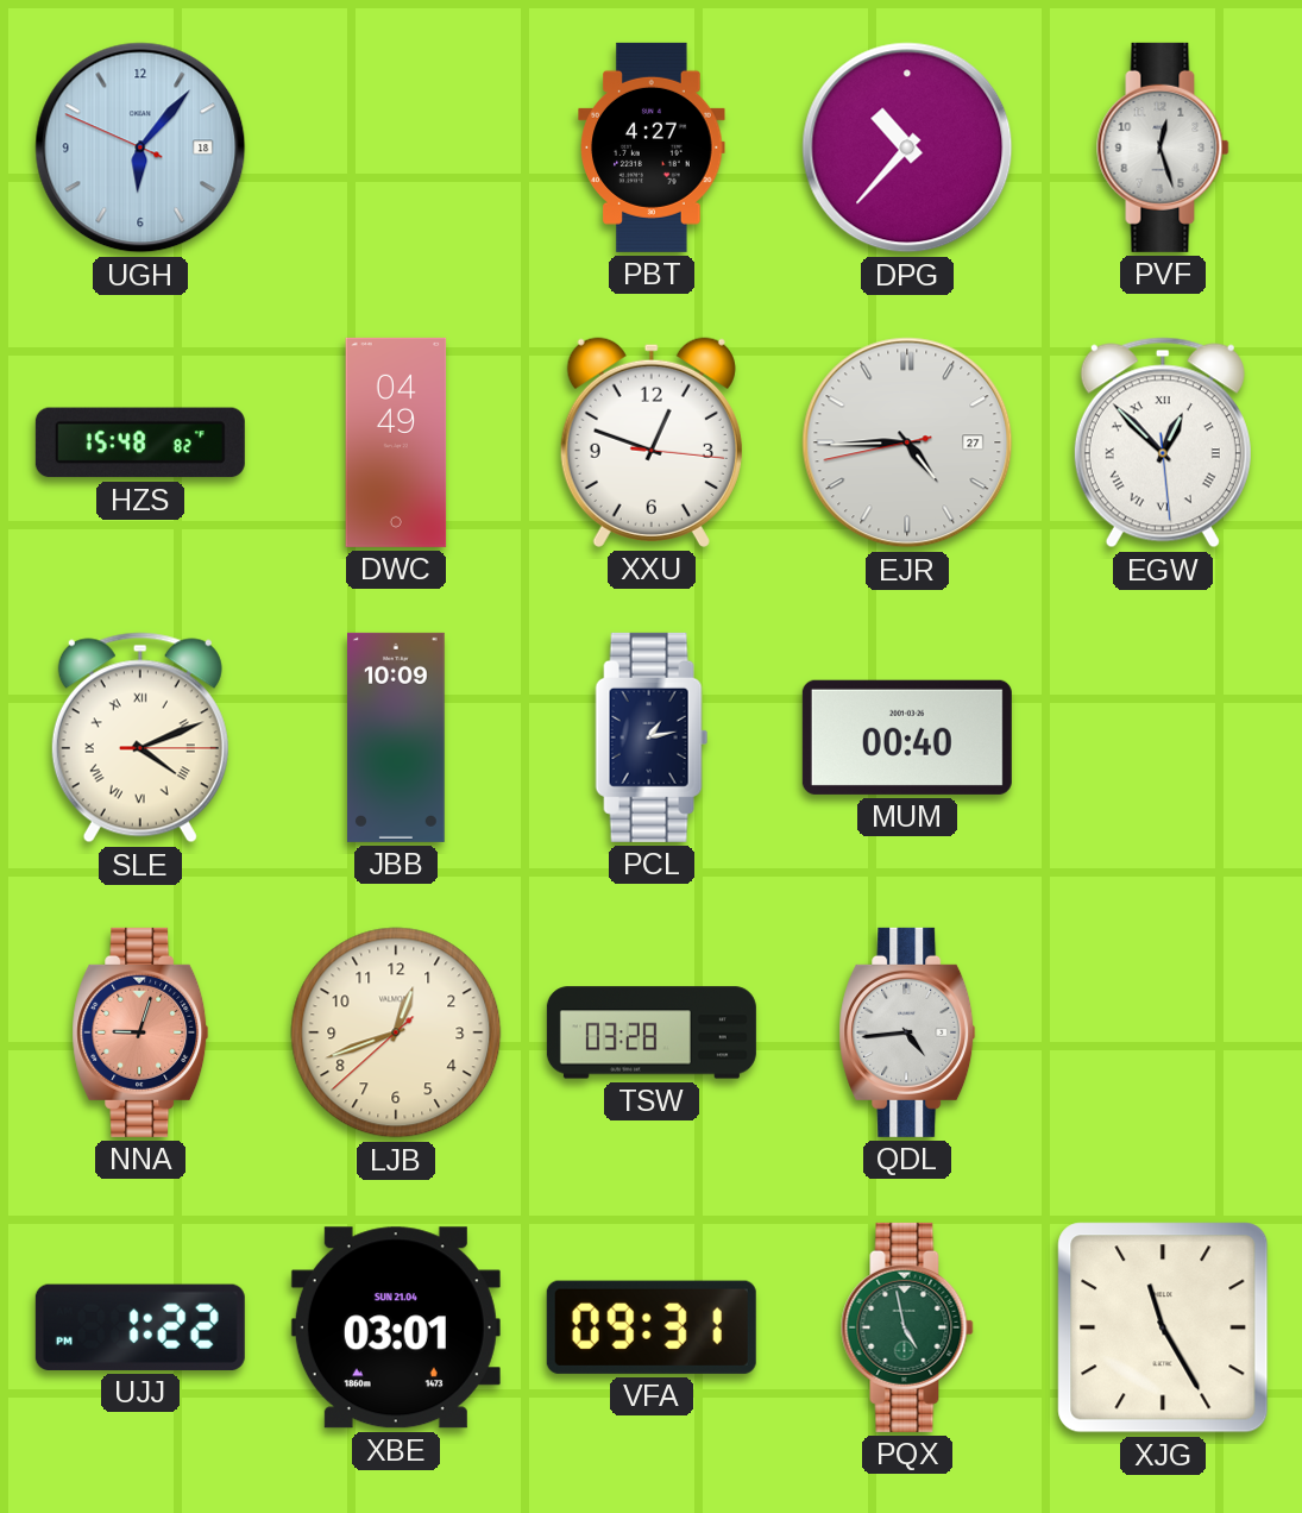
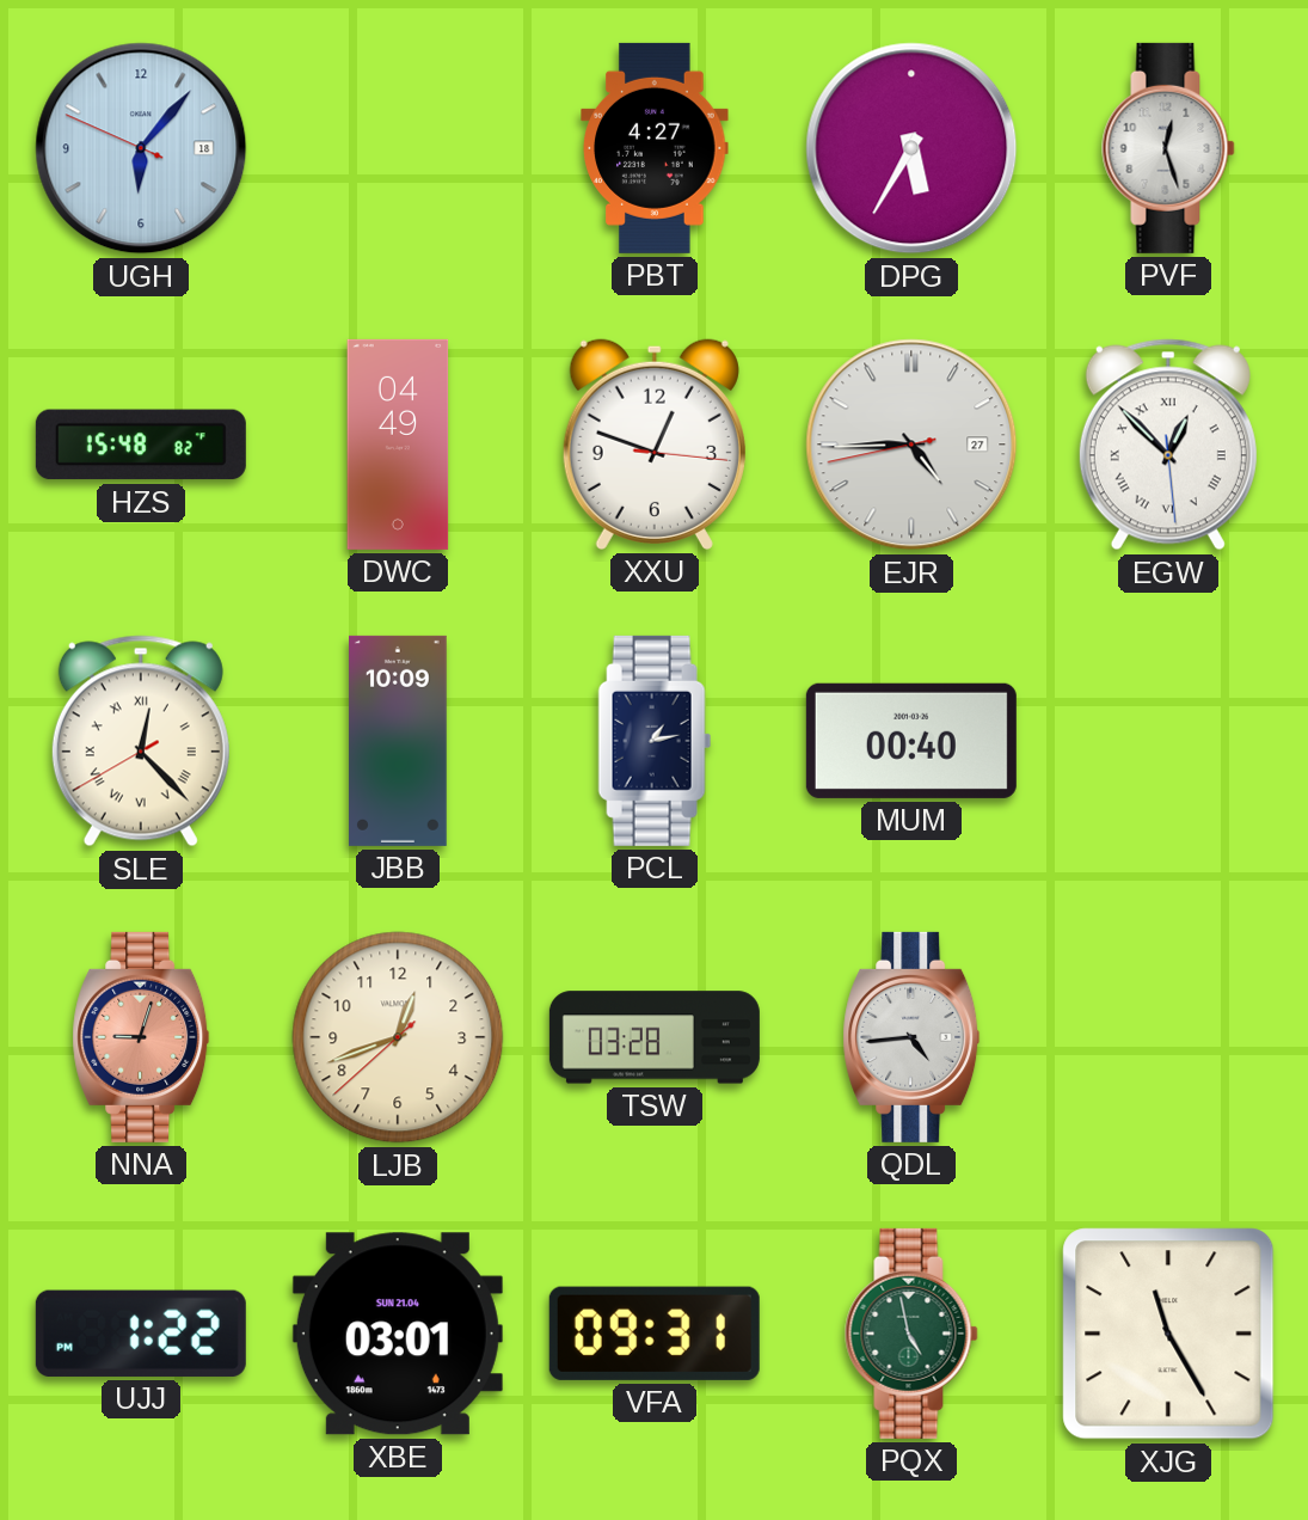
DPG: 10:37 -> 5:35 (911, 148)
SLE: 4:11 -> 12:22 (141, 741)
